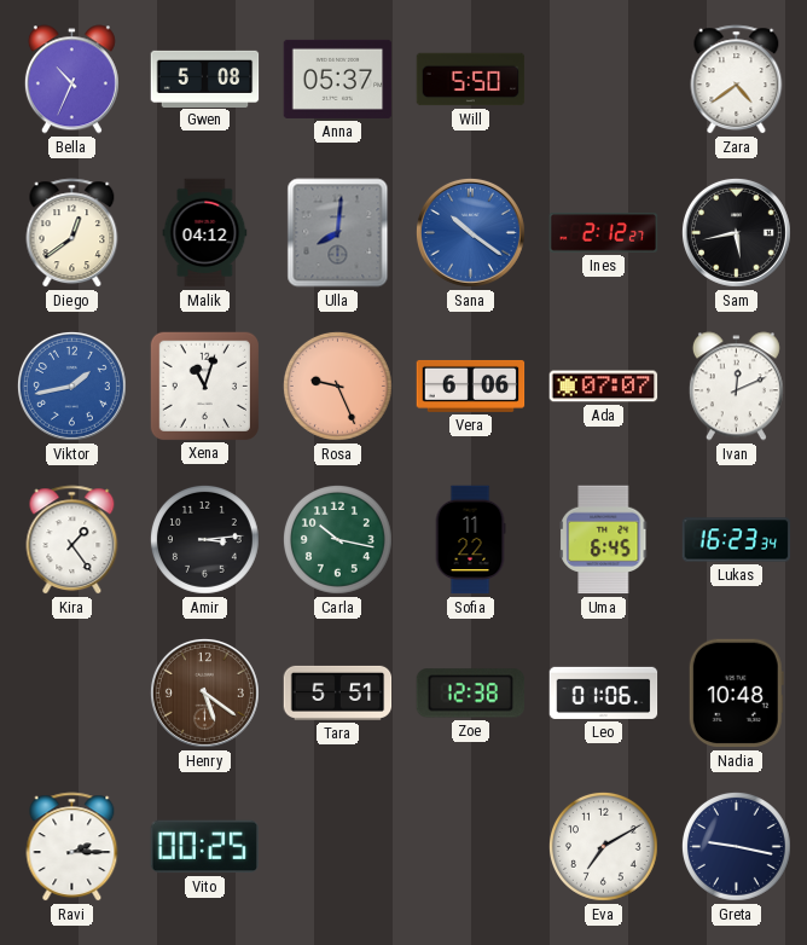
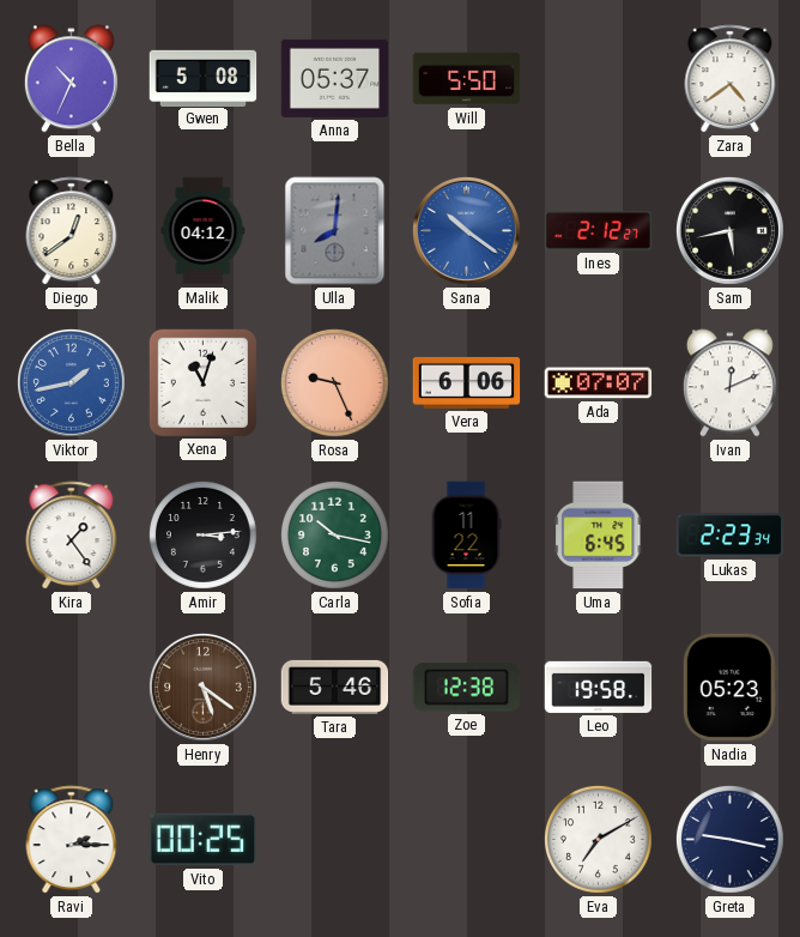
Lukas: 16:23 -> 2:23 (731, 536)
Tara: 5:51 -> 5:46 (335, 687)
Leo: 01:06 -> 19:58 (599, 687)
Nadia: 10:48 -> 05:23 (729, 688)
